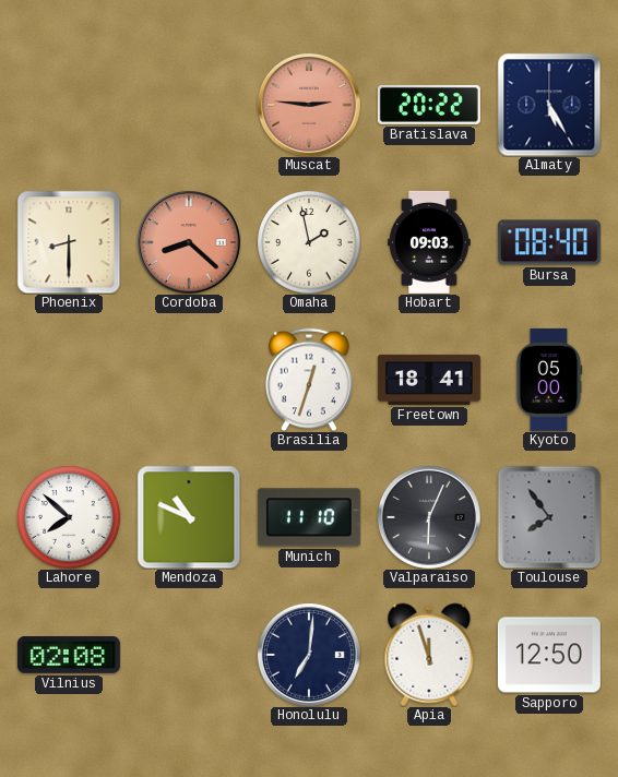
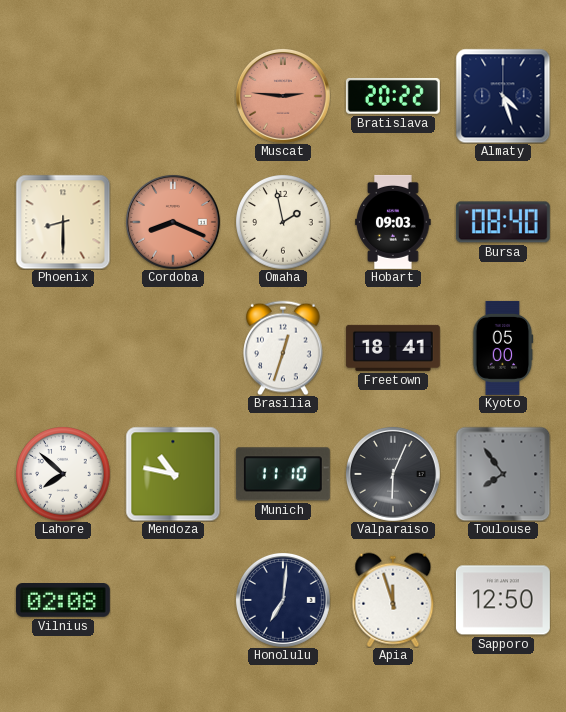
Almaty: 5:25 -> 4:27 (503, 96)
Cordoba: 8:22 -> 8:19 (173, 222)
Mendoza: 10:49 -> 10:47 (173, 474)
